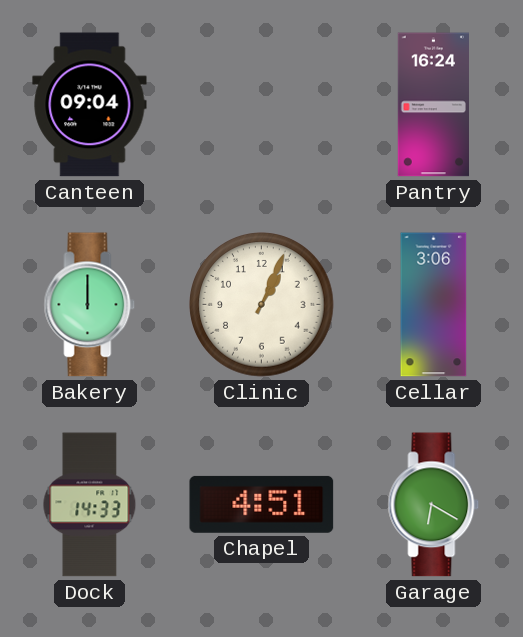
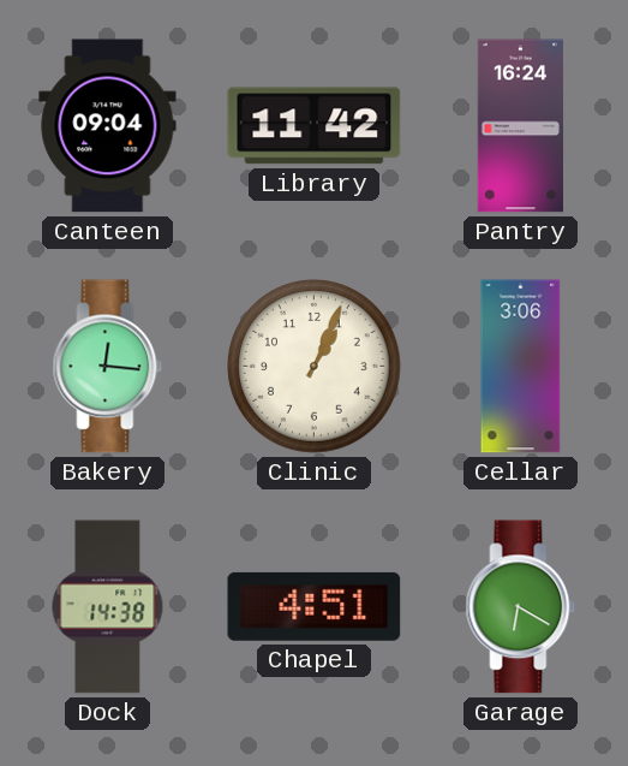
Library: none -> 11:42 (315, 126)
Bakery: 12:00 -> 12:16 (108, 367)
Dock: 14:33 -> 14:38 (108, 607)
